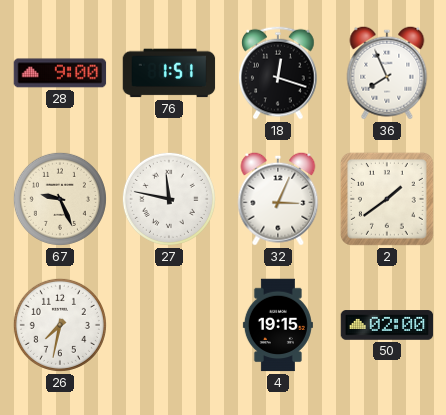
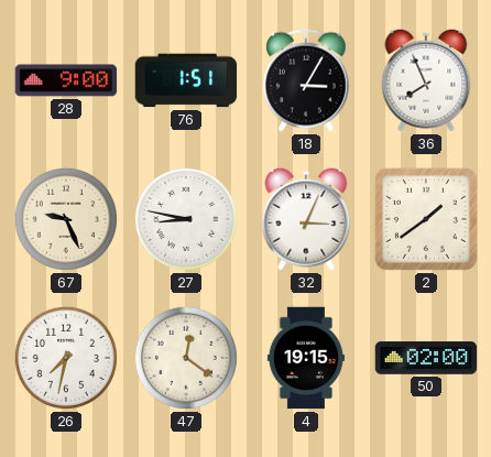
18: 12:18 -> 3:05 (306, 80)
27: 11:47 -> 8:47 (186, 219)
47: none -> 12:21 (186, 358)
